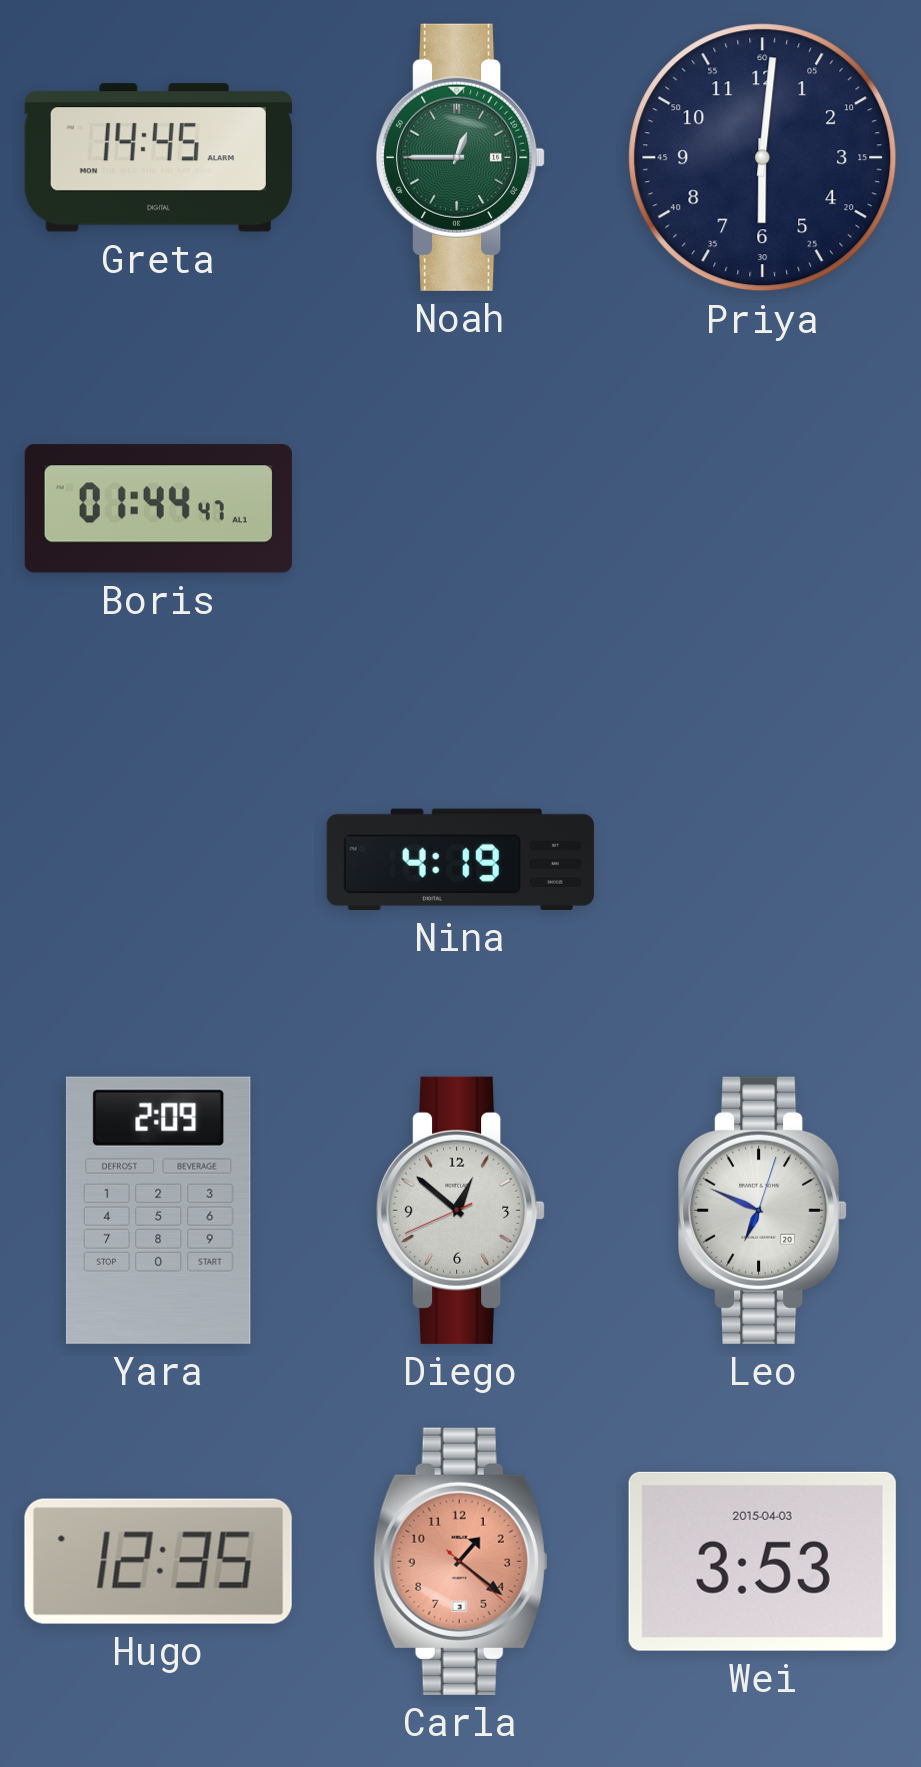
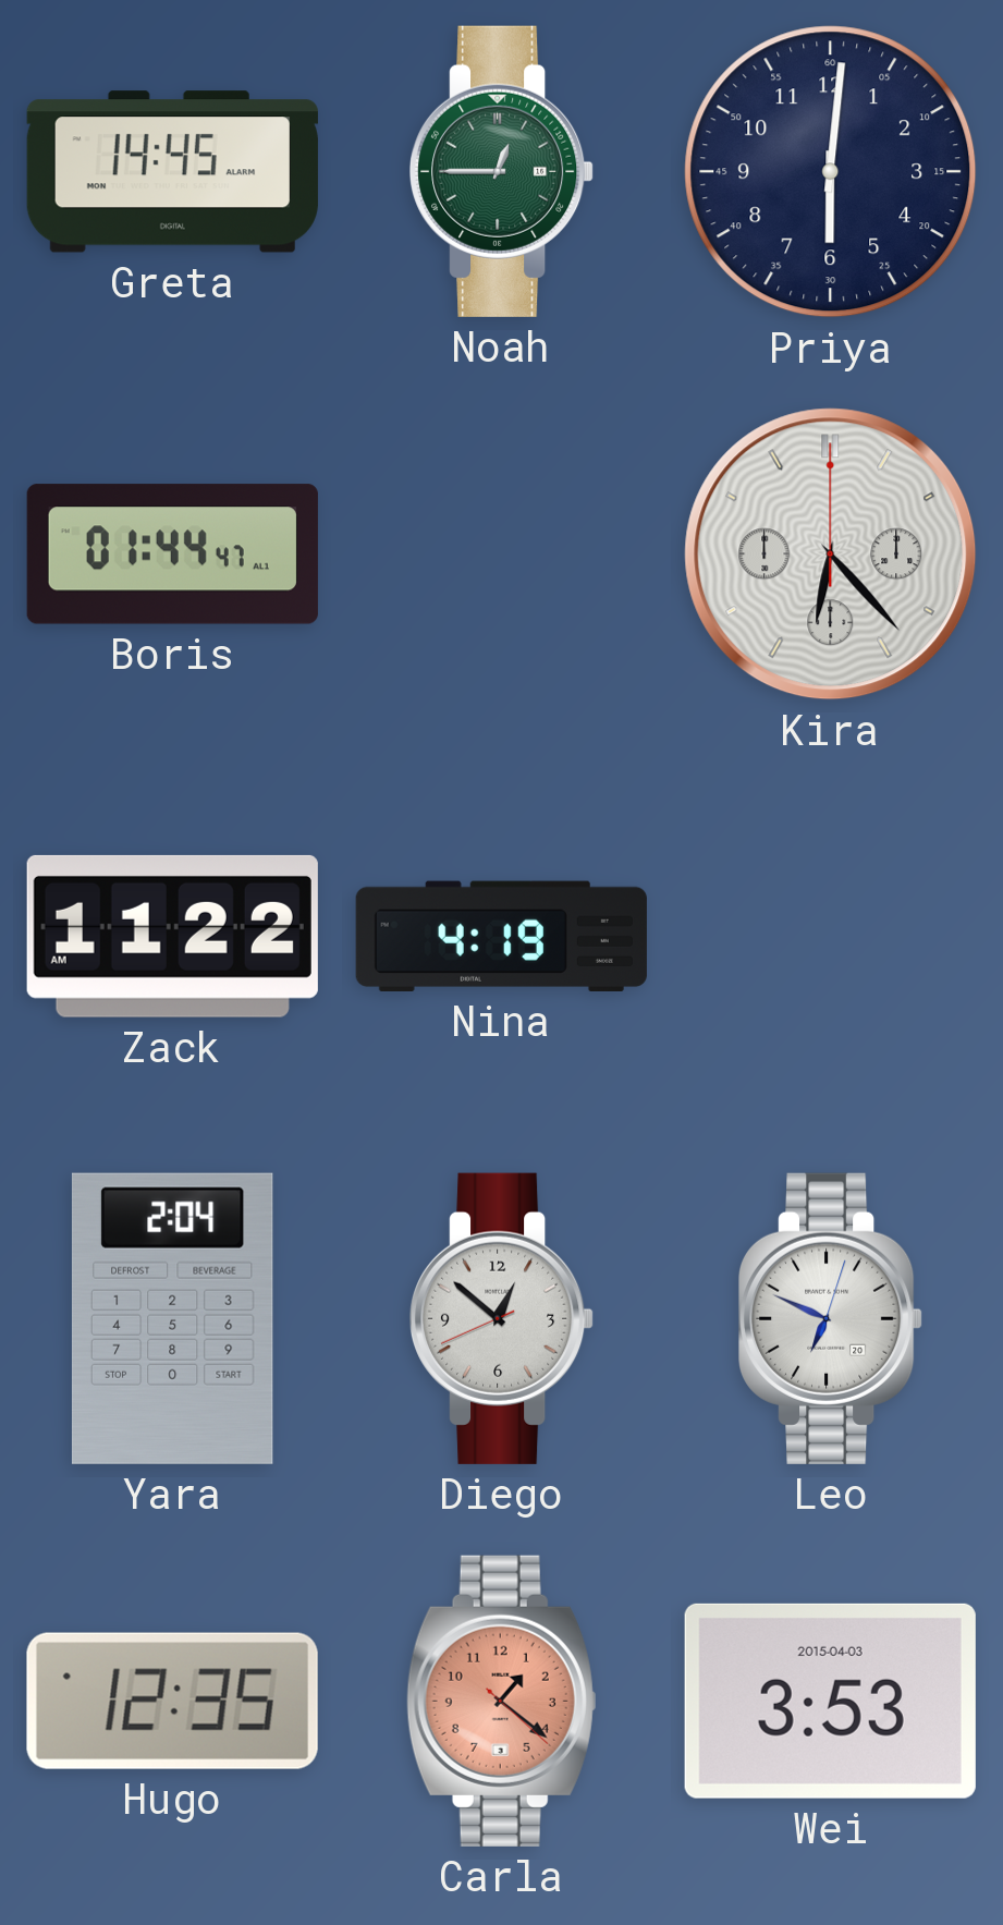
Kira: none -> 6:23 (831, 555)
Zack: none -> 11:22 (172, 936)
Yara: 2:09 -> 2:04 (172, 1318)
